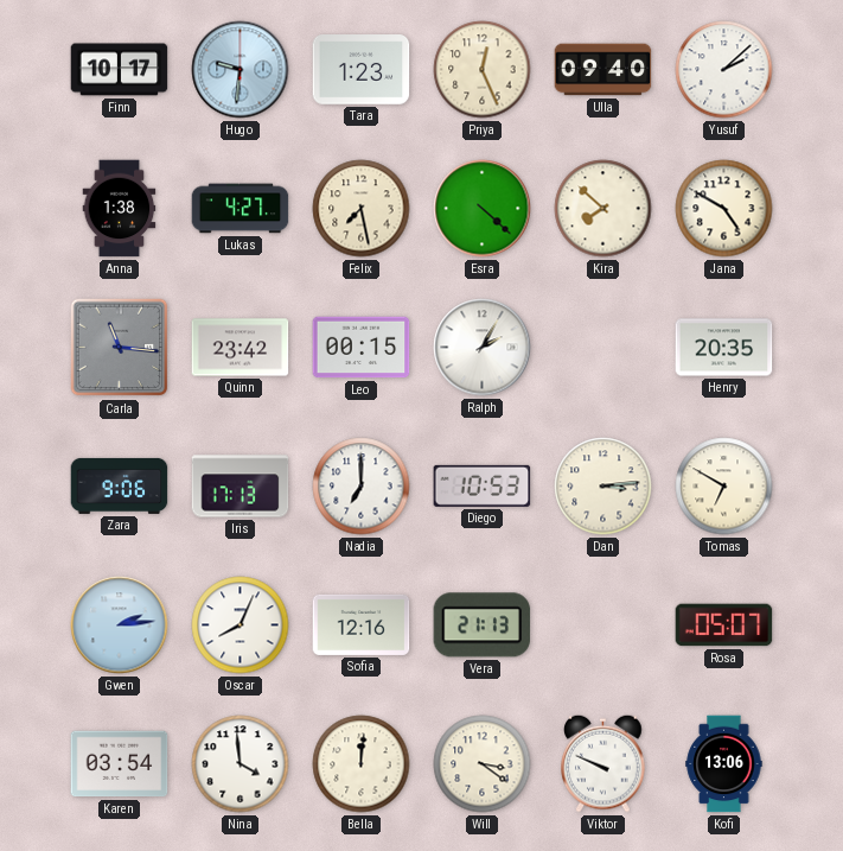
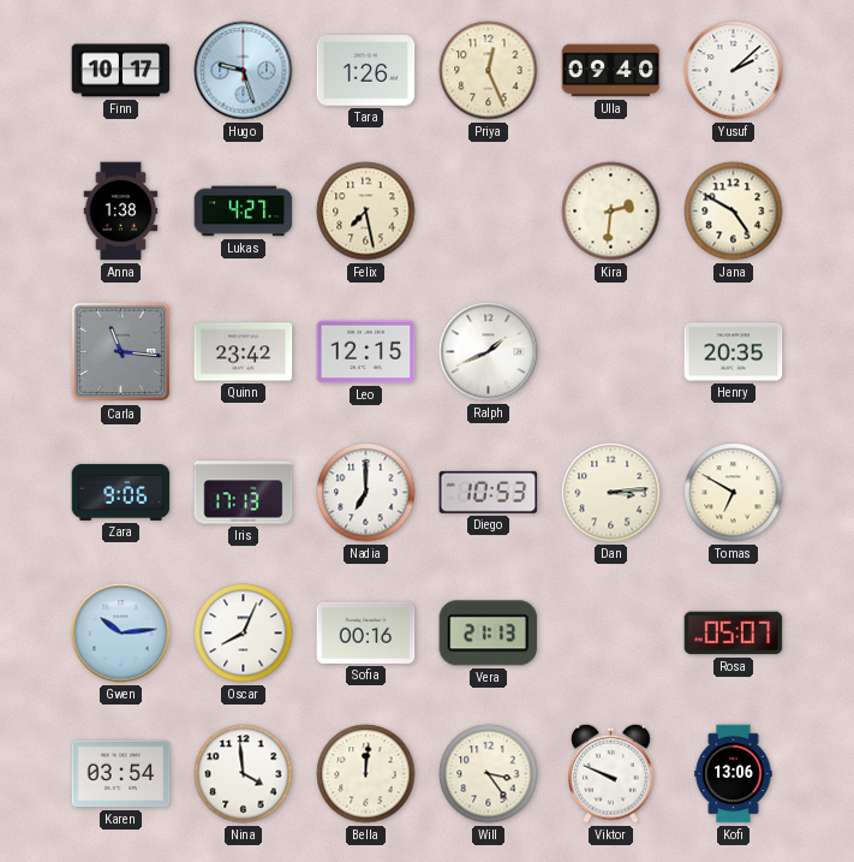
Hugo: 9:31 -> 9:27 (244, 71)
Tara: 1:23 -> 1:26 (366, 71)
Esra: 4:22 -> none (483, 209)
Kira: 7:52 -> 2:31 (611, 212)
Leo: 00:15 -> 12:15 (366, 352)
Ralph: 2:05 -> 1:41 (489, 352)
Gwen: 2:14 -> 10:14 (121, 634)
Sofia: 12:16 -> 00:16 (366, 632)
Will: 3:21 -> 3:24 (489, 774)
